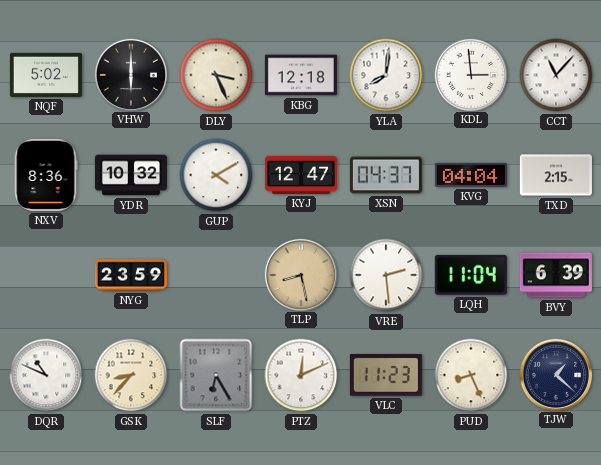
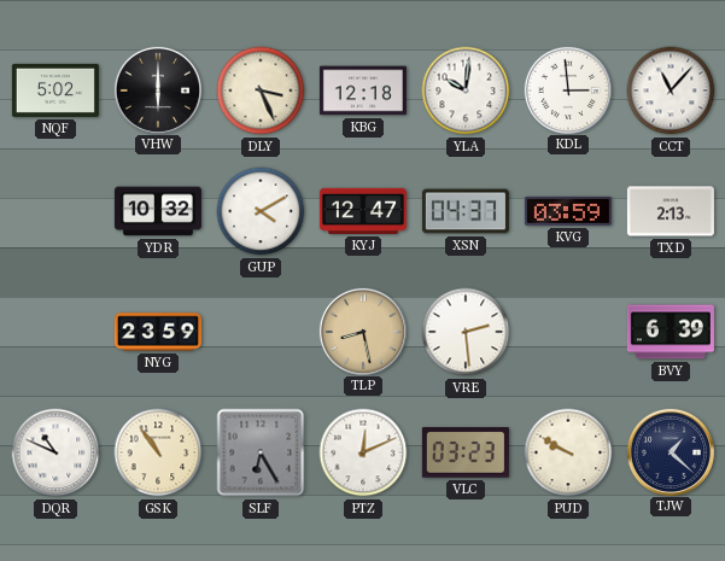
YLA: 8:01 -> 10:01 (466, 90)
NXV: 8:36 -> none (46, 175)
KVG: 04:04 -> 03:59 (568, 211)
TXD: 2:15 -> 2:13 (671, 211)
LQH: 11:04 -> none (471, 275)
GSK: 8:37 -> 10:54 (158, 452)
VLC: 11:23 -> 03:23 (466, 452)
PUD: 8:26 -> 9:50 (568, 452)
